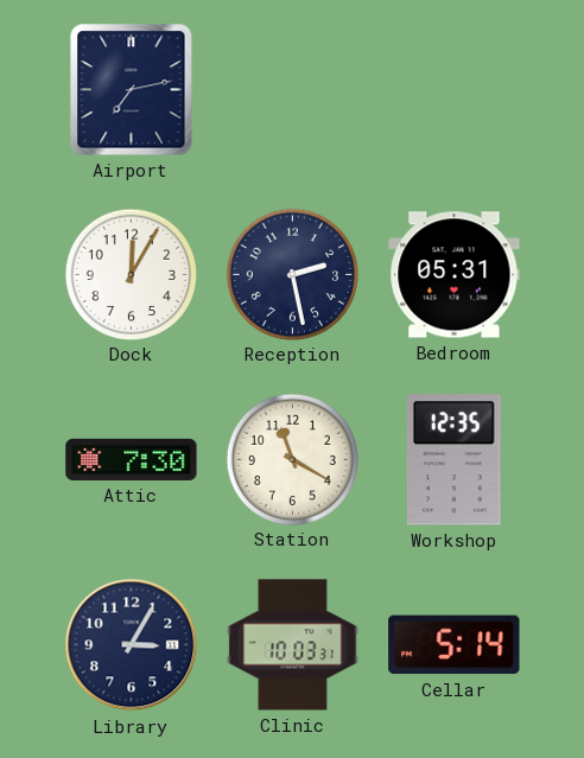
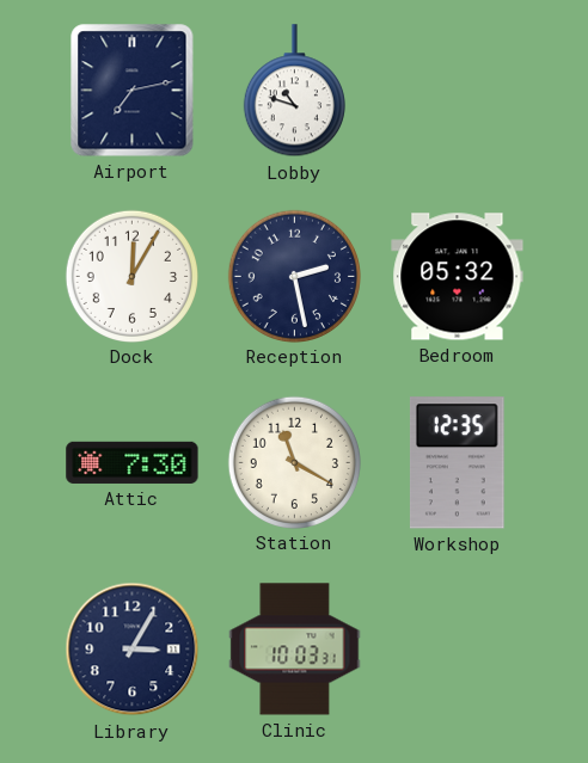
Lobby: none -> 10:48 (294, 91)
Bedroom: 05:31 -> 05:32 (458, 277)
Cellar: 5:14 -> none (455, 645)
